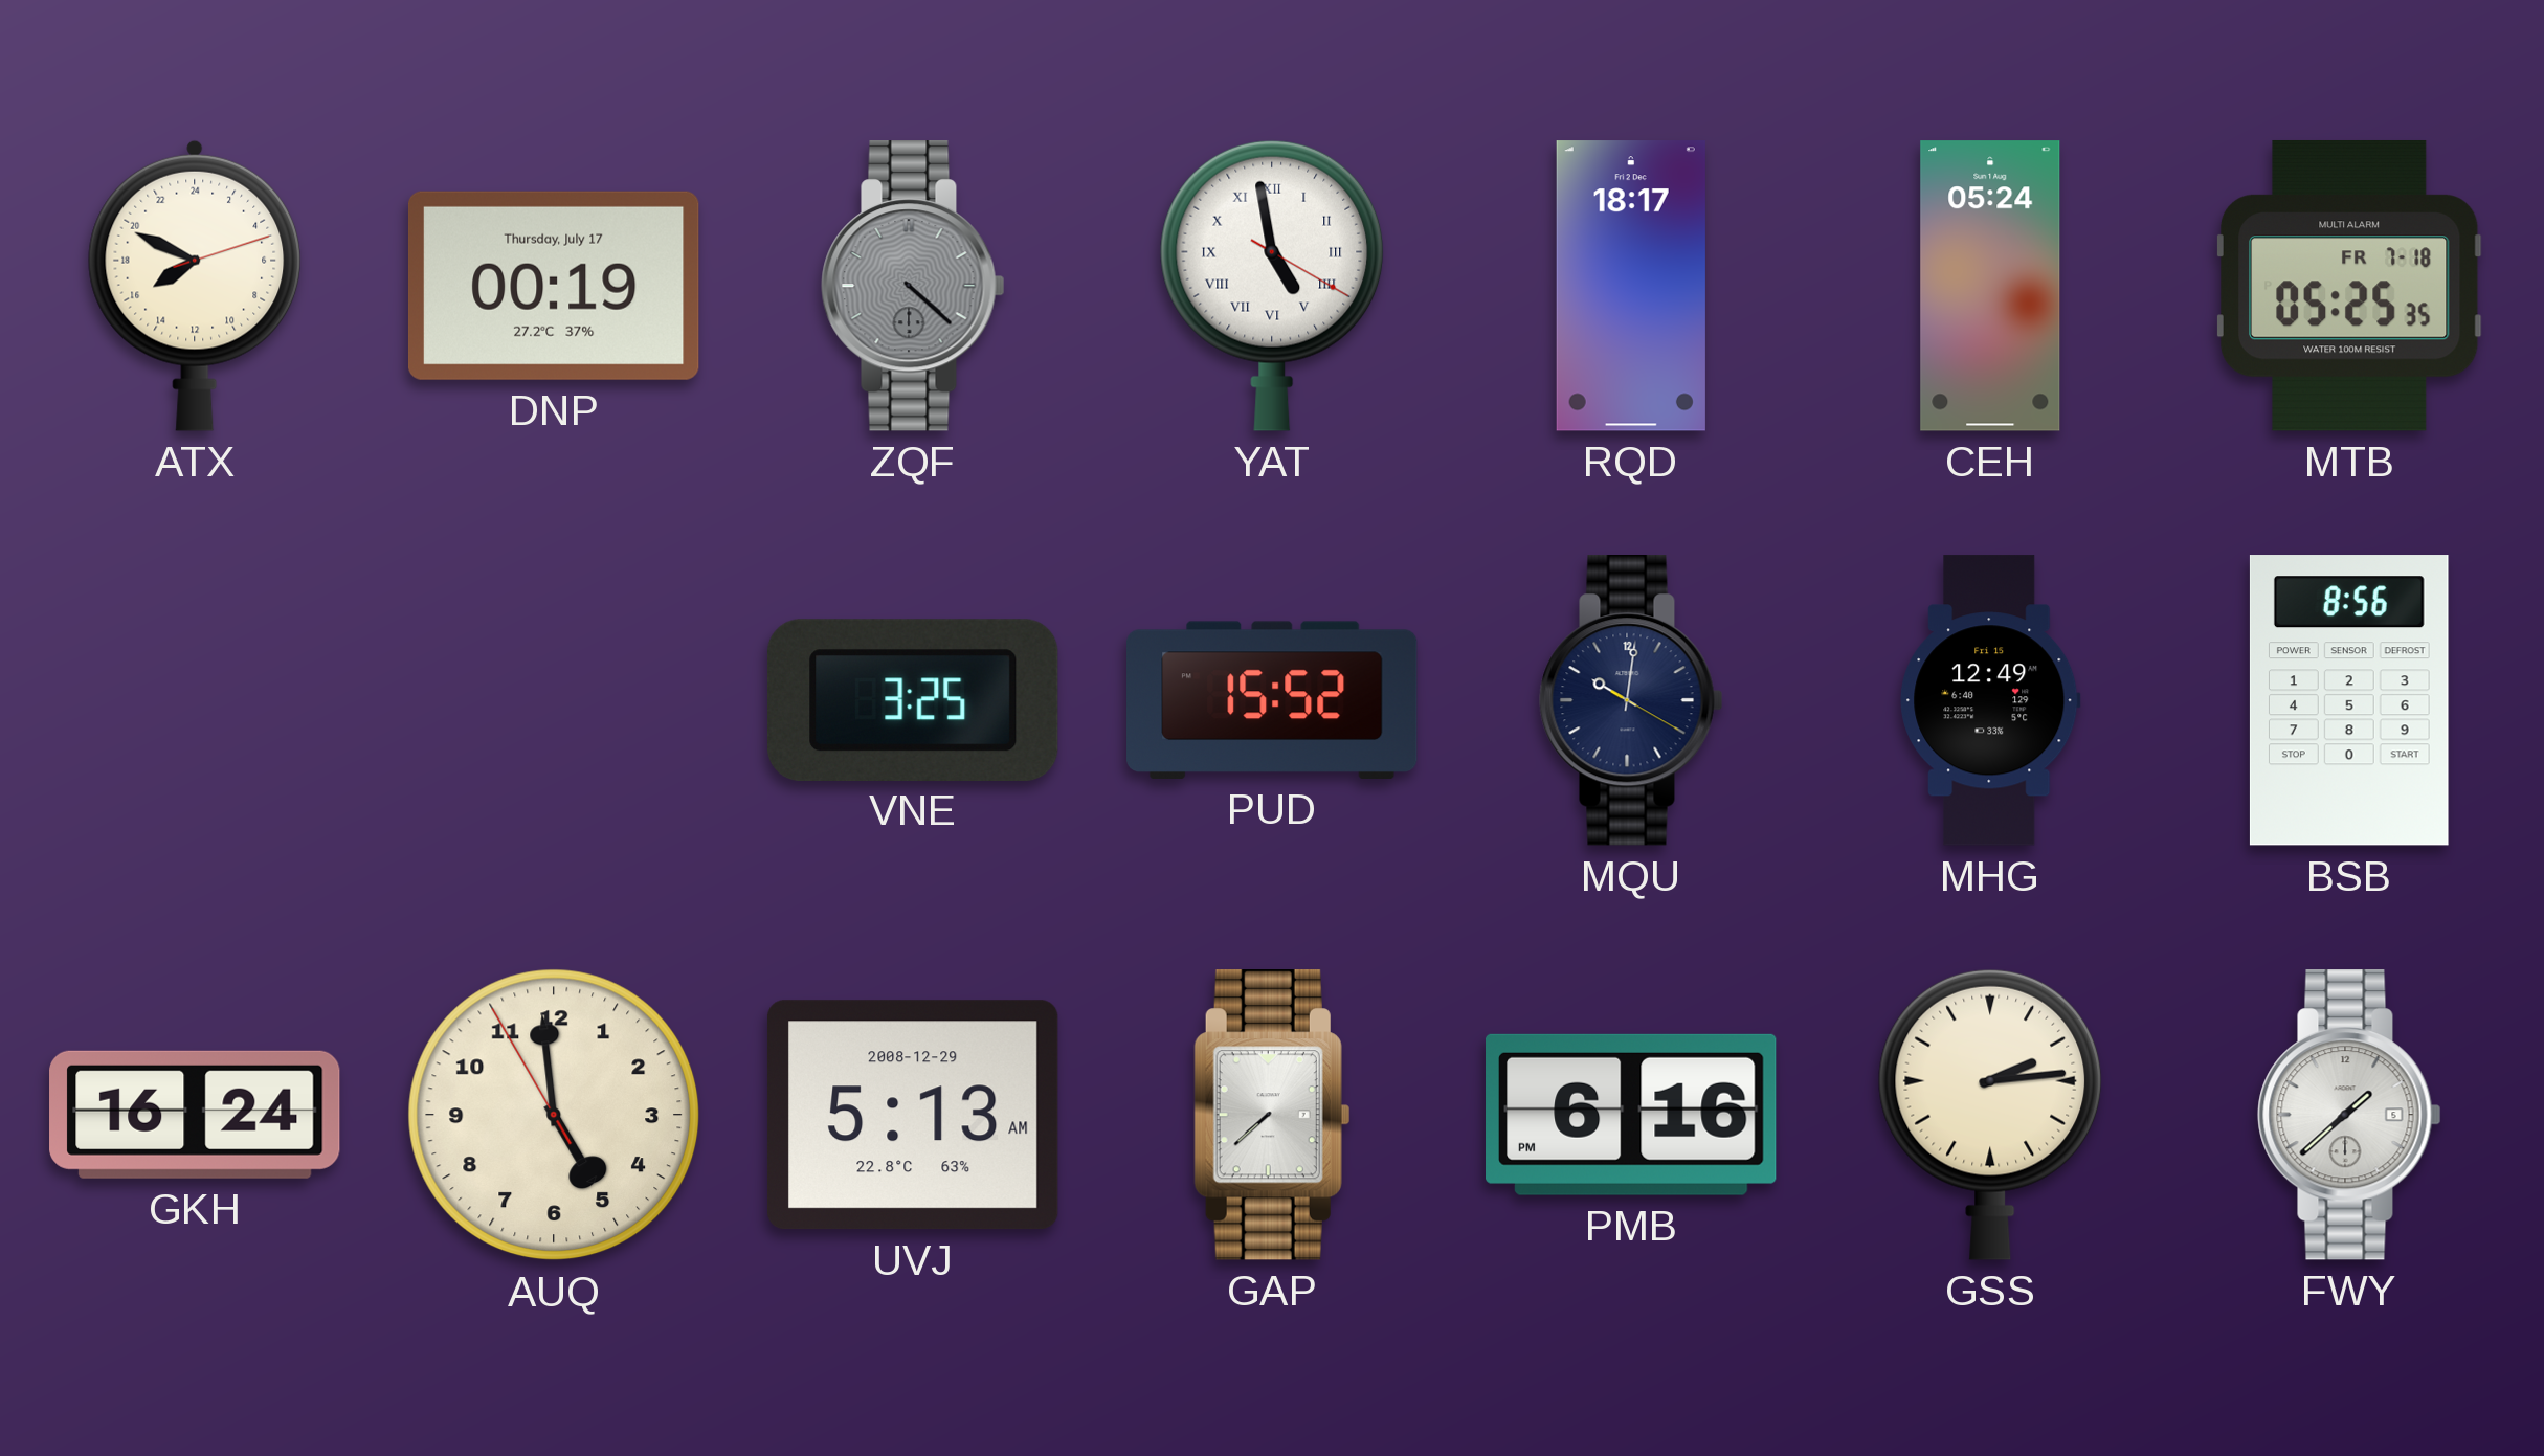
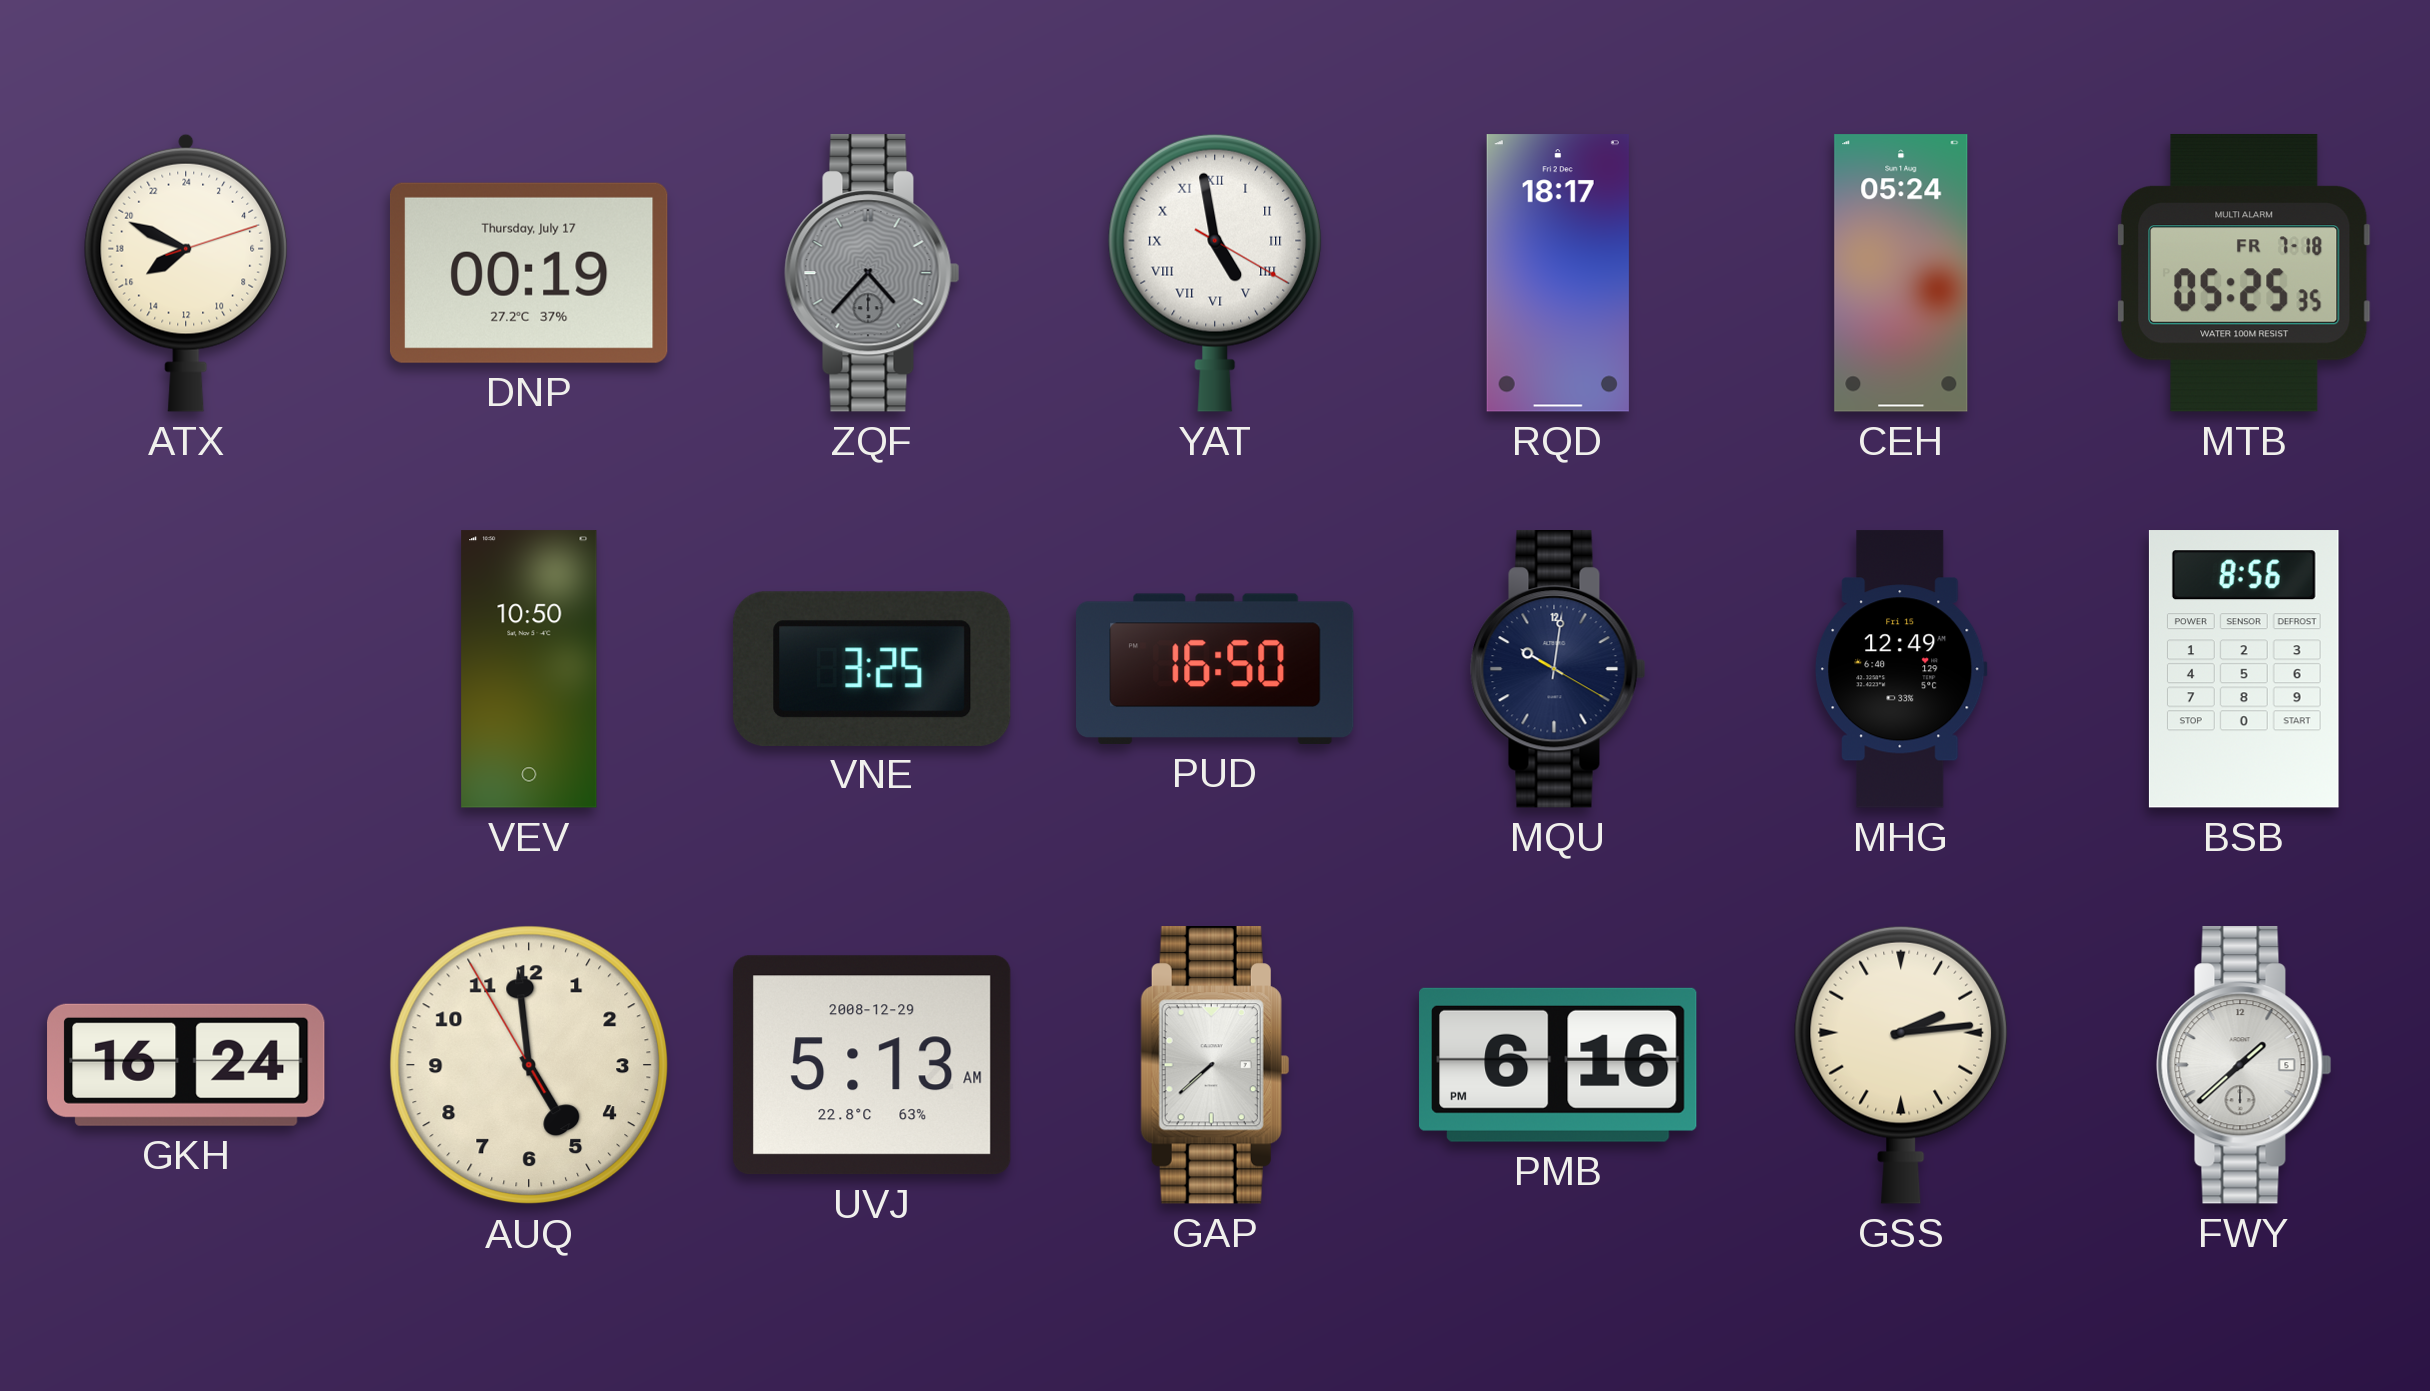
ZQF: 4:22 -> 4:37 (872, 273)
VEV: none -> 10:50 (529, 669)
PUD: 15:52 -> 16:50 (1216, 669)
